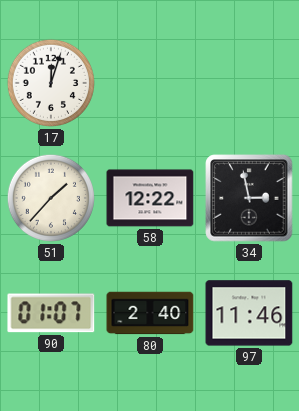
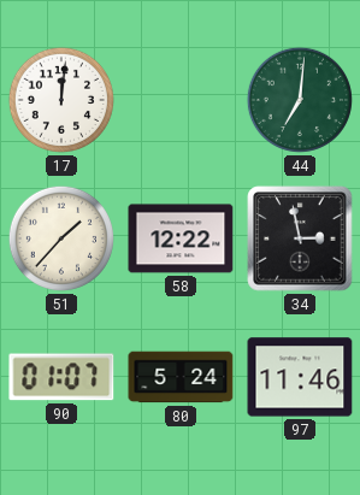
17: 12:03 -> 12:01 (61, 100)
44: none -> 7:01 (300, 100)
80: 2:40 -> 5:24 (181, 377)
